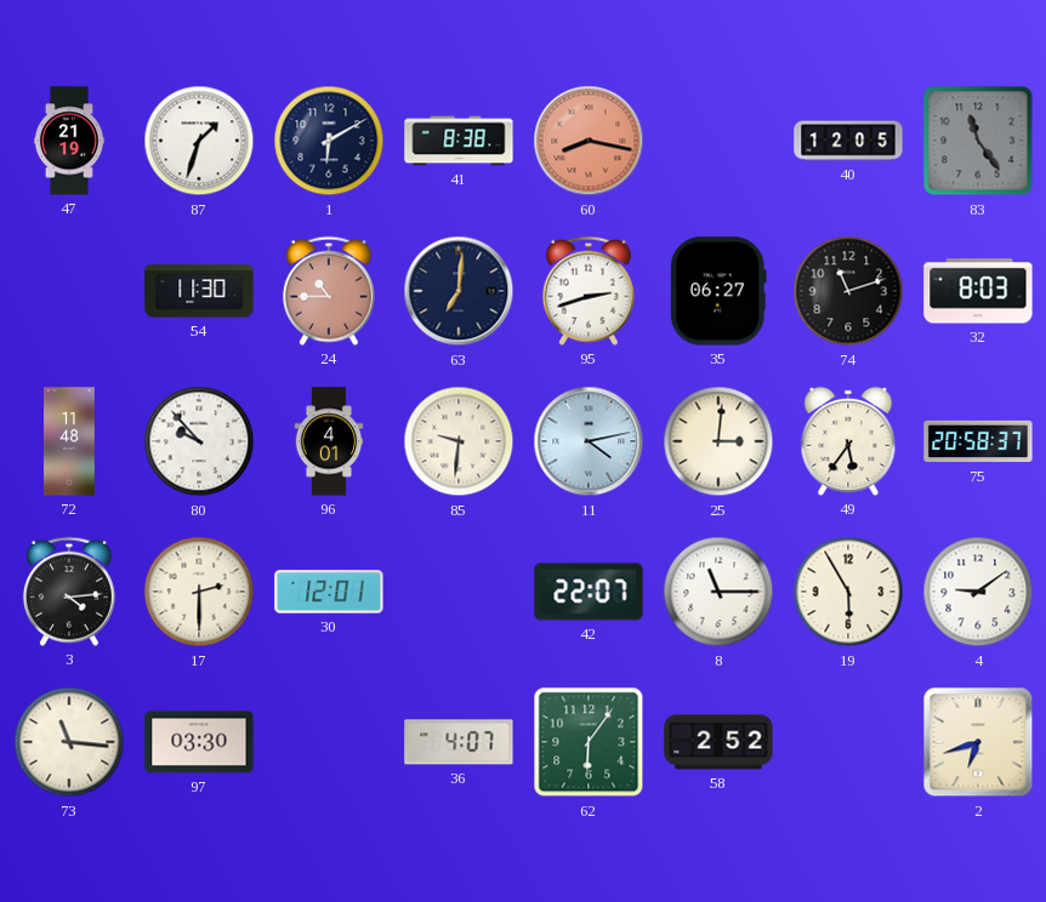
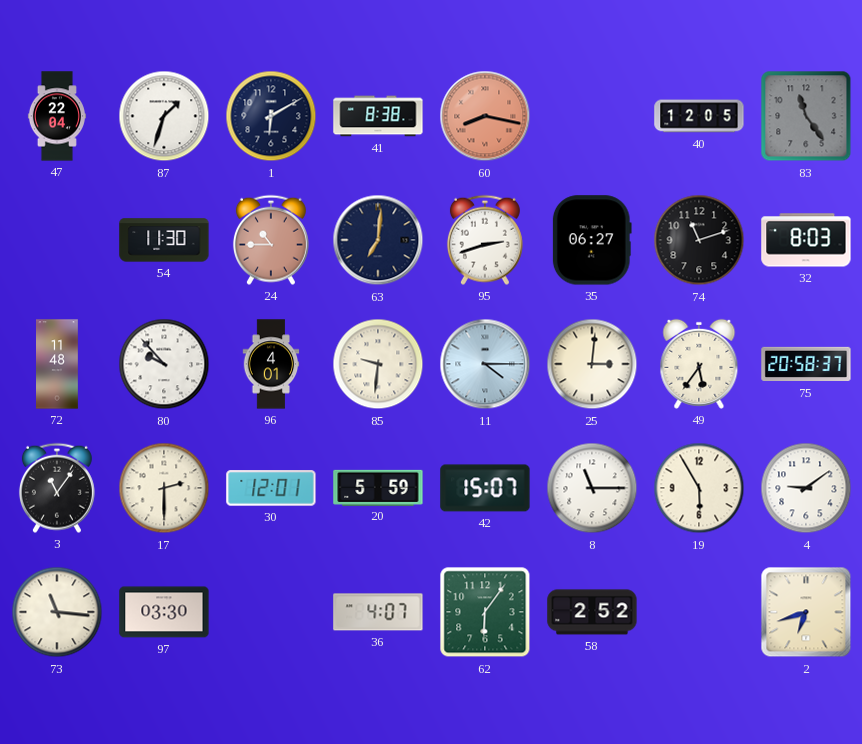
47: 21:19 -> 22:04 (57, 116)
11: 4:13 -> 4:15 (485, 364)
3: 4:14 -> 11:06 (57, 488)
20: none -> 5:59 (378, 487)
42: 22:07 -> 15:07 (485, 488)
